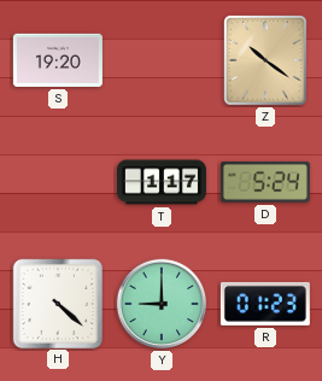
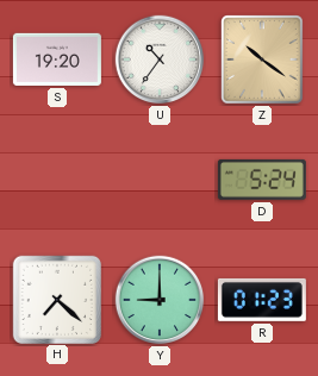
U: none -> 10:36 (160, 59)
T: 1:17 -> none (162, 182)
H: 4:22 -> 7:22 (56, 299)
